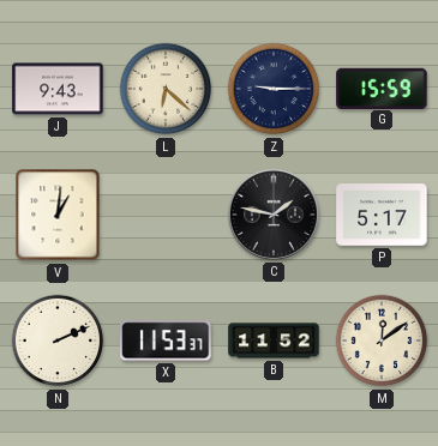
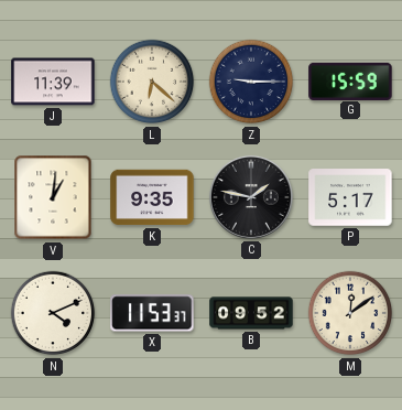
J: 9:43 -> 11:39 (53, 82)
K: none -> 9:35 (152, 197)
N: 2:11 -> 4:11 (53, 313)
B: 11:52 -> 09:52 (251, 313)
